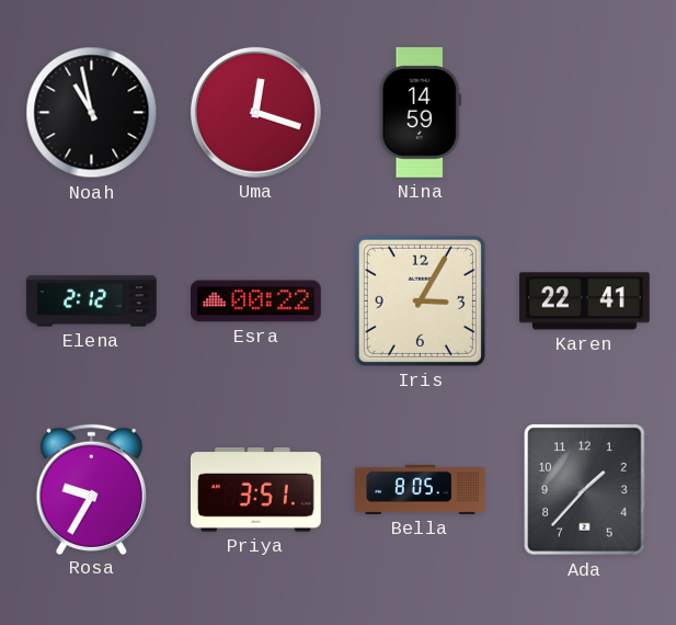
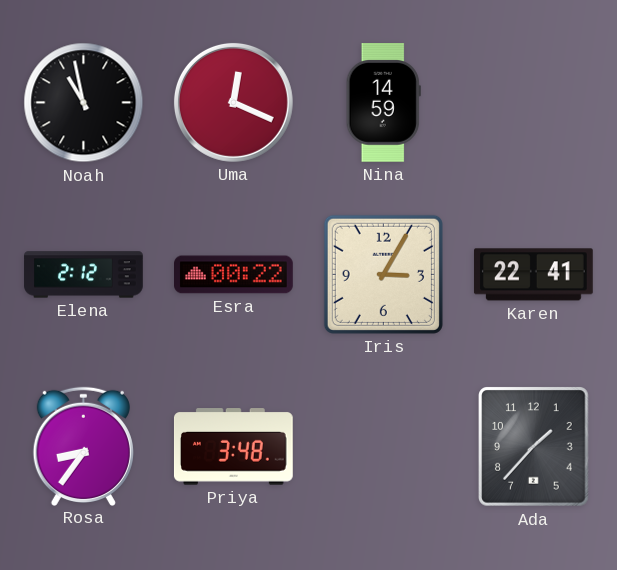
Uma: 12:18 -> 12:19 (233, 102)
Rosa: 9:35 -> 8:36 (83, 446)
Priya: 3:51 -> 3:48 (233, 447)
Bella: 8:05 -> none (421, 489)
